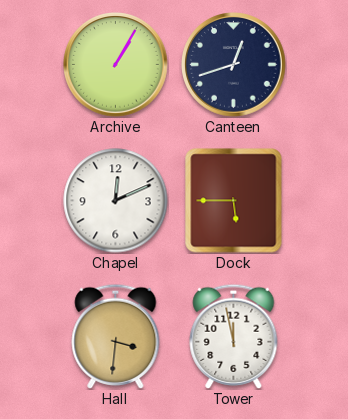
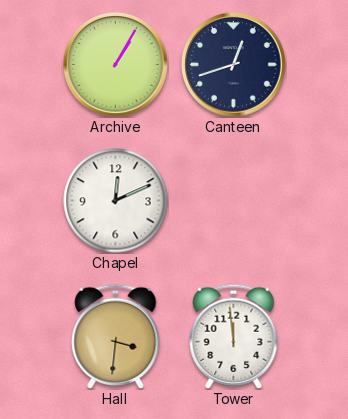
Dock: 5:45 -> none (234, 201)
Tower: 11:58 -> 11:59 (234, 336)
